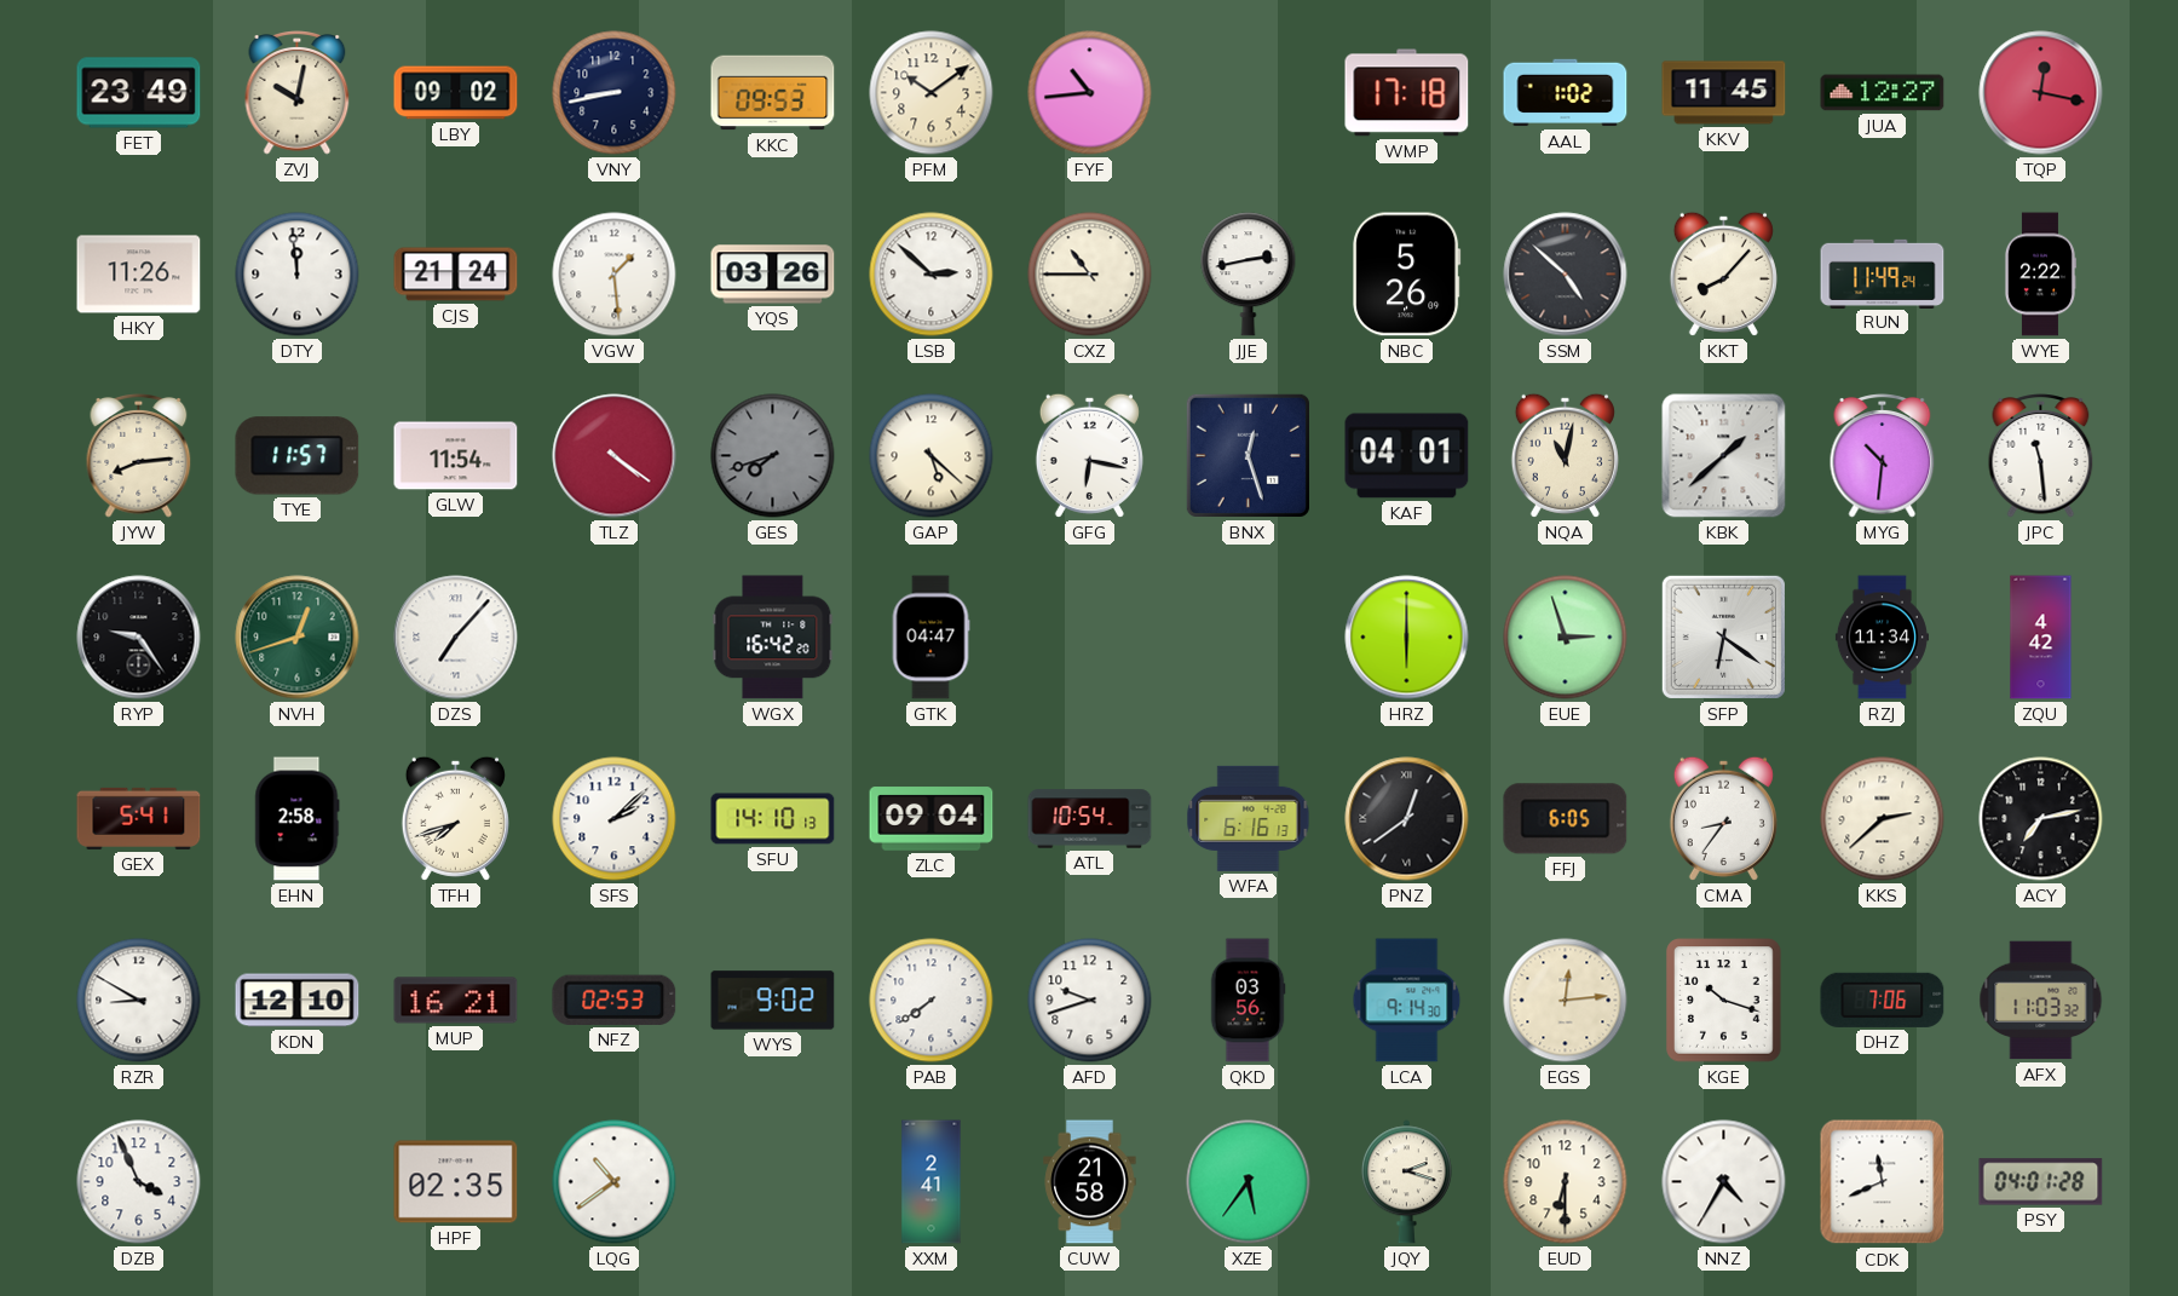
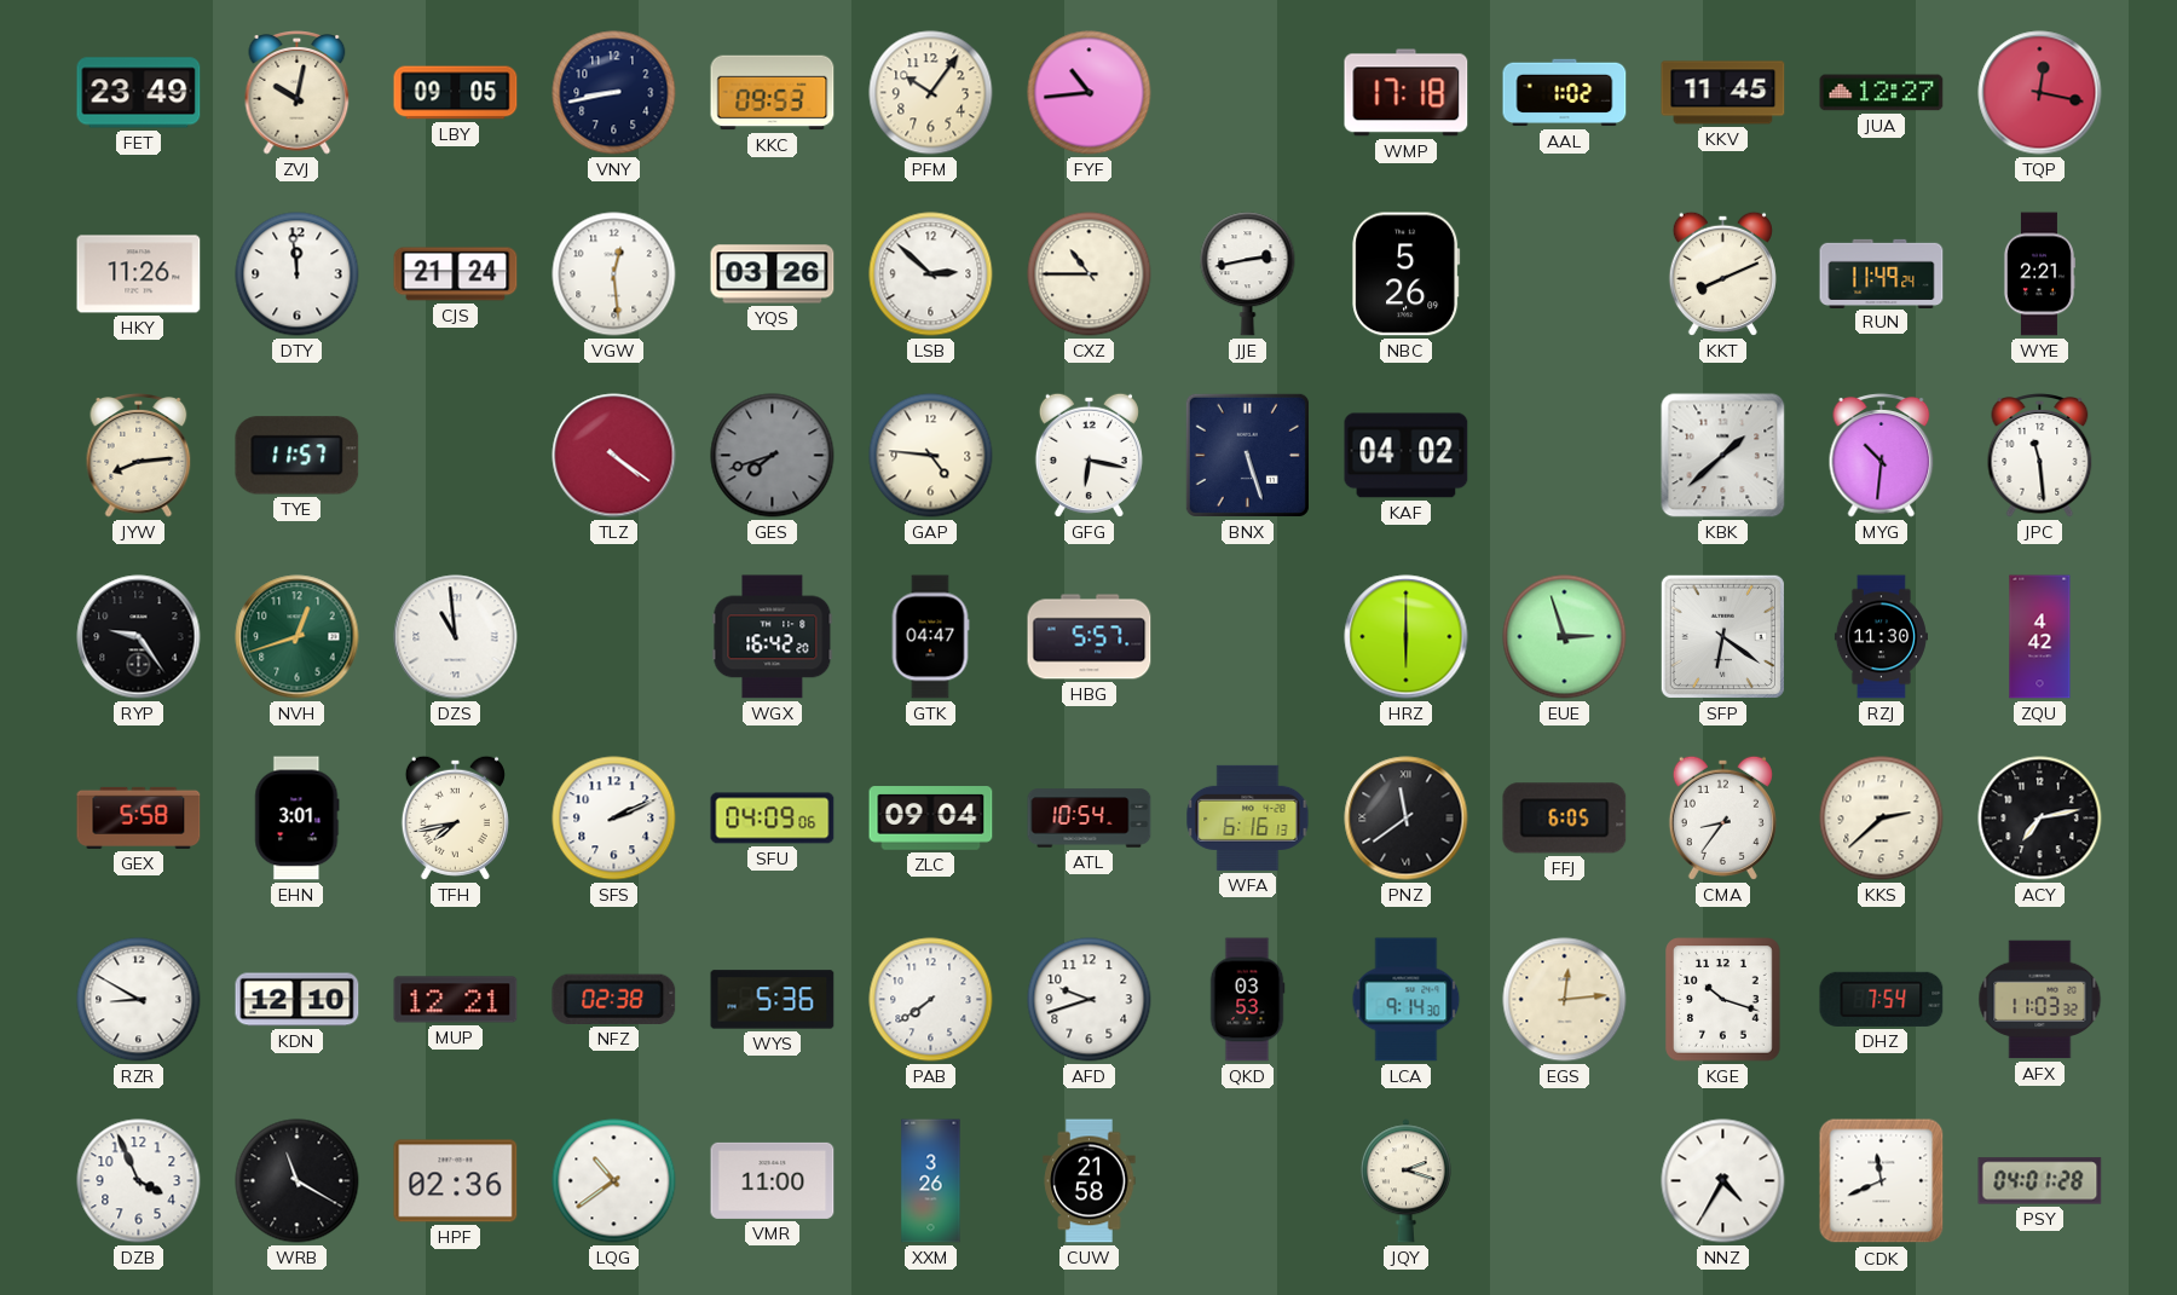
LBY: 09:02 -> 09:05 (456, 93)
PFM: 10:09 -> 10:06 (931, 93)
VGW: 1:29 -> 12:29 (614, 274)
SSM: 4:52 -> none (1566, 275)
KKT: 8:07 -> 8:11 (1722, 273)
WYE: 2:22 -> 2:21 (2039, 274)
GLW: 11:54 -> none (456, 456)
GAP: 5:22 -> 4:46 (931, 456)
BNX: 12:27 -> 5:27 (1247, 455)
KAF: 04:01 -> 04:02 (1407, 456)
NQA: 11:02 -> none (1565, 455)
DZS: 7:07 -> 10:59 (456, 637)
HBG: none -> 5:57 (1090, 637)
RZJ: 11:34 -> 11:30 (1881, 637)
GEX: 5:41 -> 5:58 (139, 817)
EHN: 2:58 -> 3:01 (298, 819)
TFH: 7:42 -> 7:43 (455, 817)
SFS: 2:08 -> 2:11 (614, 819)
SFU: 14:10 -> 04:09 (773, 819)
PNZ: 12:39 -> 11:39 (1407, 819)
MUP: 16:21 -> 12:21 (456, 1000)
NFZ: 02:53 -> 02:38 (614, 999)
WYS: 9:02 -> 5:36 (773, 1000)
QKD: 03:56 -> 03:53 (1247, 1000)
DHZ: 7:06 -> 7:54 (1882, 999)
WRB: none -> 11:20 (298, 1181)
HPF: 02:35 -> 02:36 (456, 1181)
VMR: none -> 11:00 (773, 1180)
XXM: 2:41 -> 3:26 (931, 1181)
XZE: 5:36 -> none (1249, 1182)
EUD: 6:30 -> none (1566, 1182)
